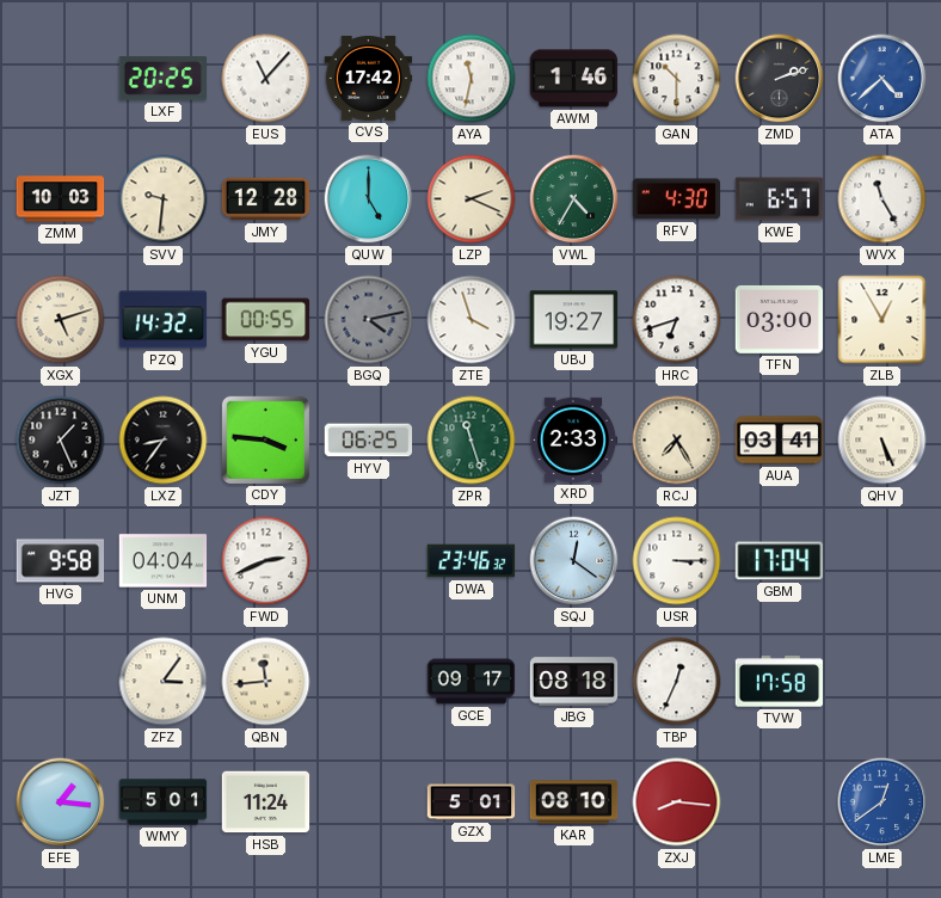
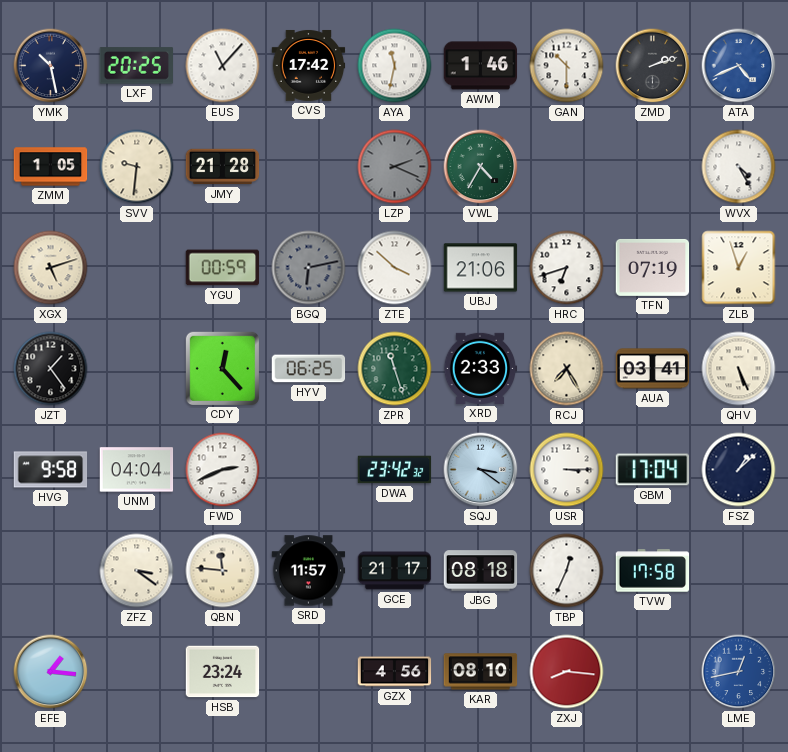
YMK: none -> 10:28 (51, 66)
ATA: 4:38 -> 4:41 (739, 66)
ZMM: 10:03 -> 1:05 (51, 167)
JMY: 12:28 -> 21:28 (223, 167)
QUW: 5:00 -> none (369, 199)
LZP dial: cream -> grey (395, 167)
RFV: 4:30 -> none (677, 199)
KWE: 6:57 -> none (780, 199)
WVX: 11:25 -> 4:25 (739, 167)
PZQ: 14:32 -> none (164, 320)
YGU: 00:55 -> 00:59 (223, 268)
BGQ: 4:13 -> 6:13 (309, 268)
ZTE: 3:57 -> 3:52 (395, 268)
UBJ: 19:27 -> 21:06 (481, 268)
TFN: 03:00 -> 07:19 (653, 267)
ZLB: 12:55 -> 12:57 (739, 268)
JZT: 1:26 -> 1:24 (51, 369)
LXZ: 8:36 -> none (164, 441)
CDY: 3:46 -> 12:23 (222, 368)
DWA: 23:46 -> 23:42 (395, 470)
SQJ: 12:21 -> 3:21 (481, 470)
FSZ: none -> 1:08 (739, 470)
ZFZ: 3:06 -> 3:21 (137, 571)
QBN: 11:44 -> 11:46 (223, 571)
SRD: none -> 11:57 (309, 571)
GCE: 09:17 -> 21:17 (395, 571)
WMY: 5:01 -> none (164, 802)
HSB: 11:24 -> 23:24 (223, 672)
GZX: 5:01 -> 4:56 (395, 672)
LME: 12:39 -> 12:43 (739, 672)
